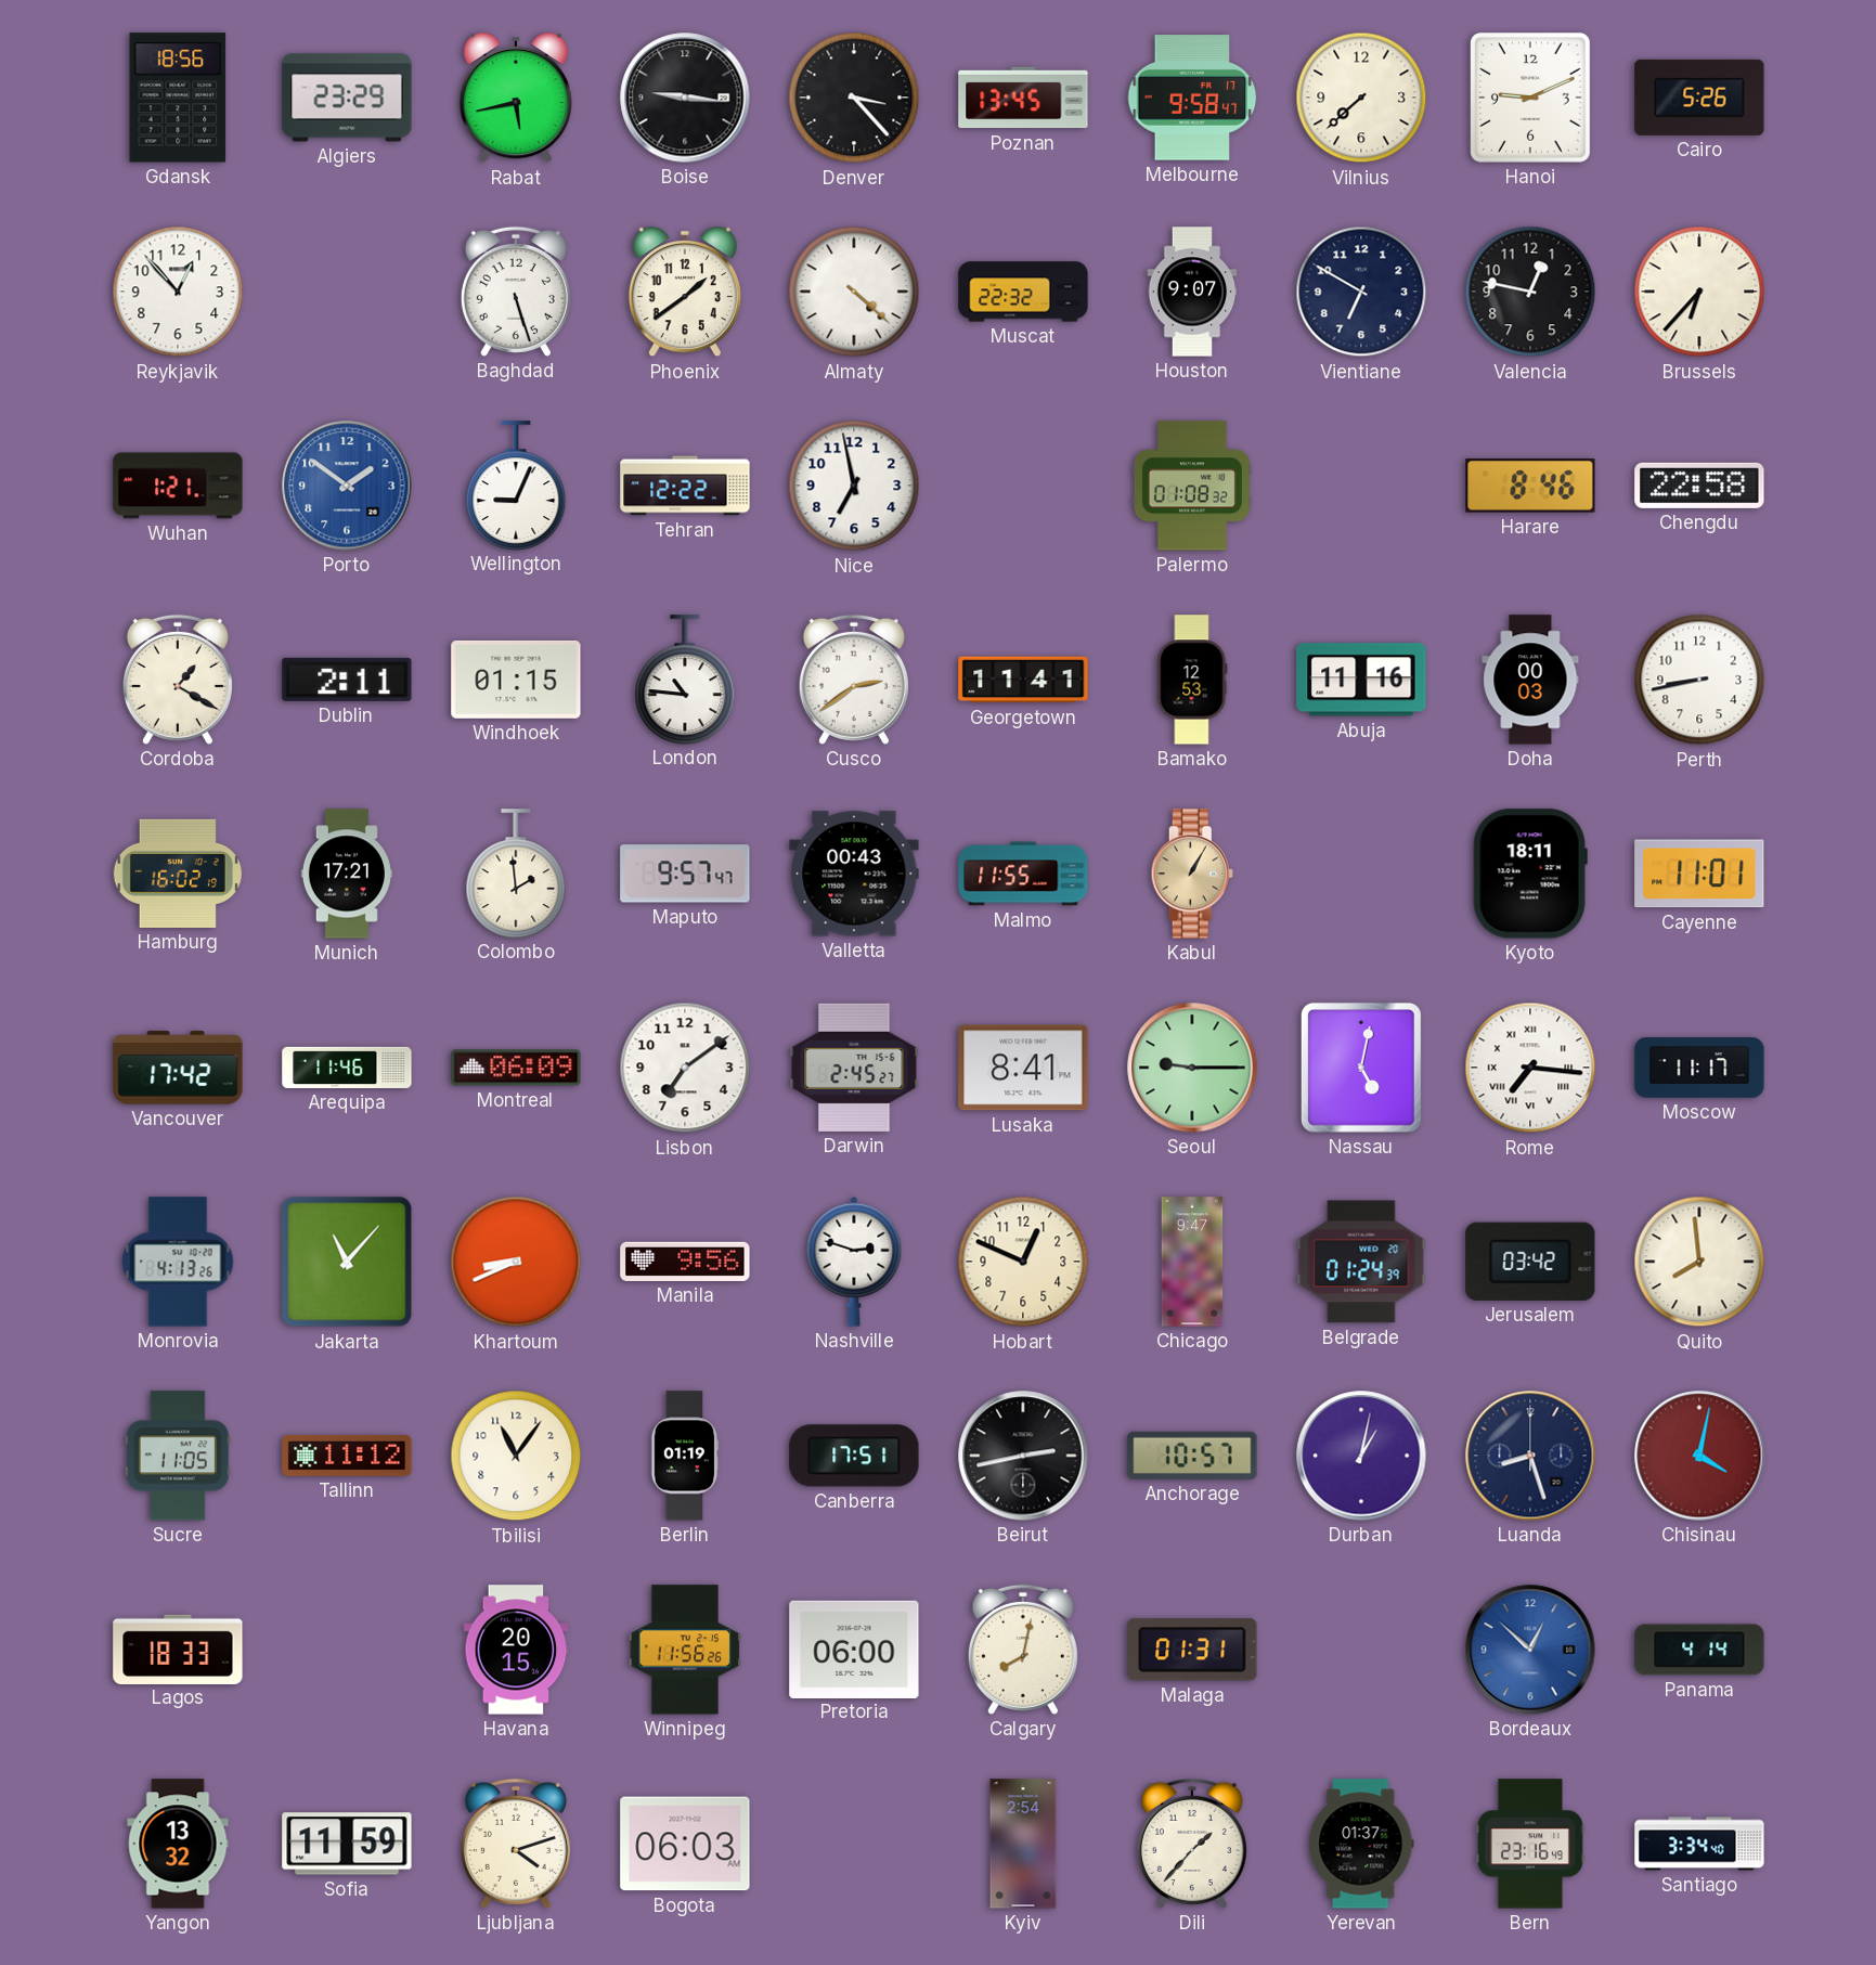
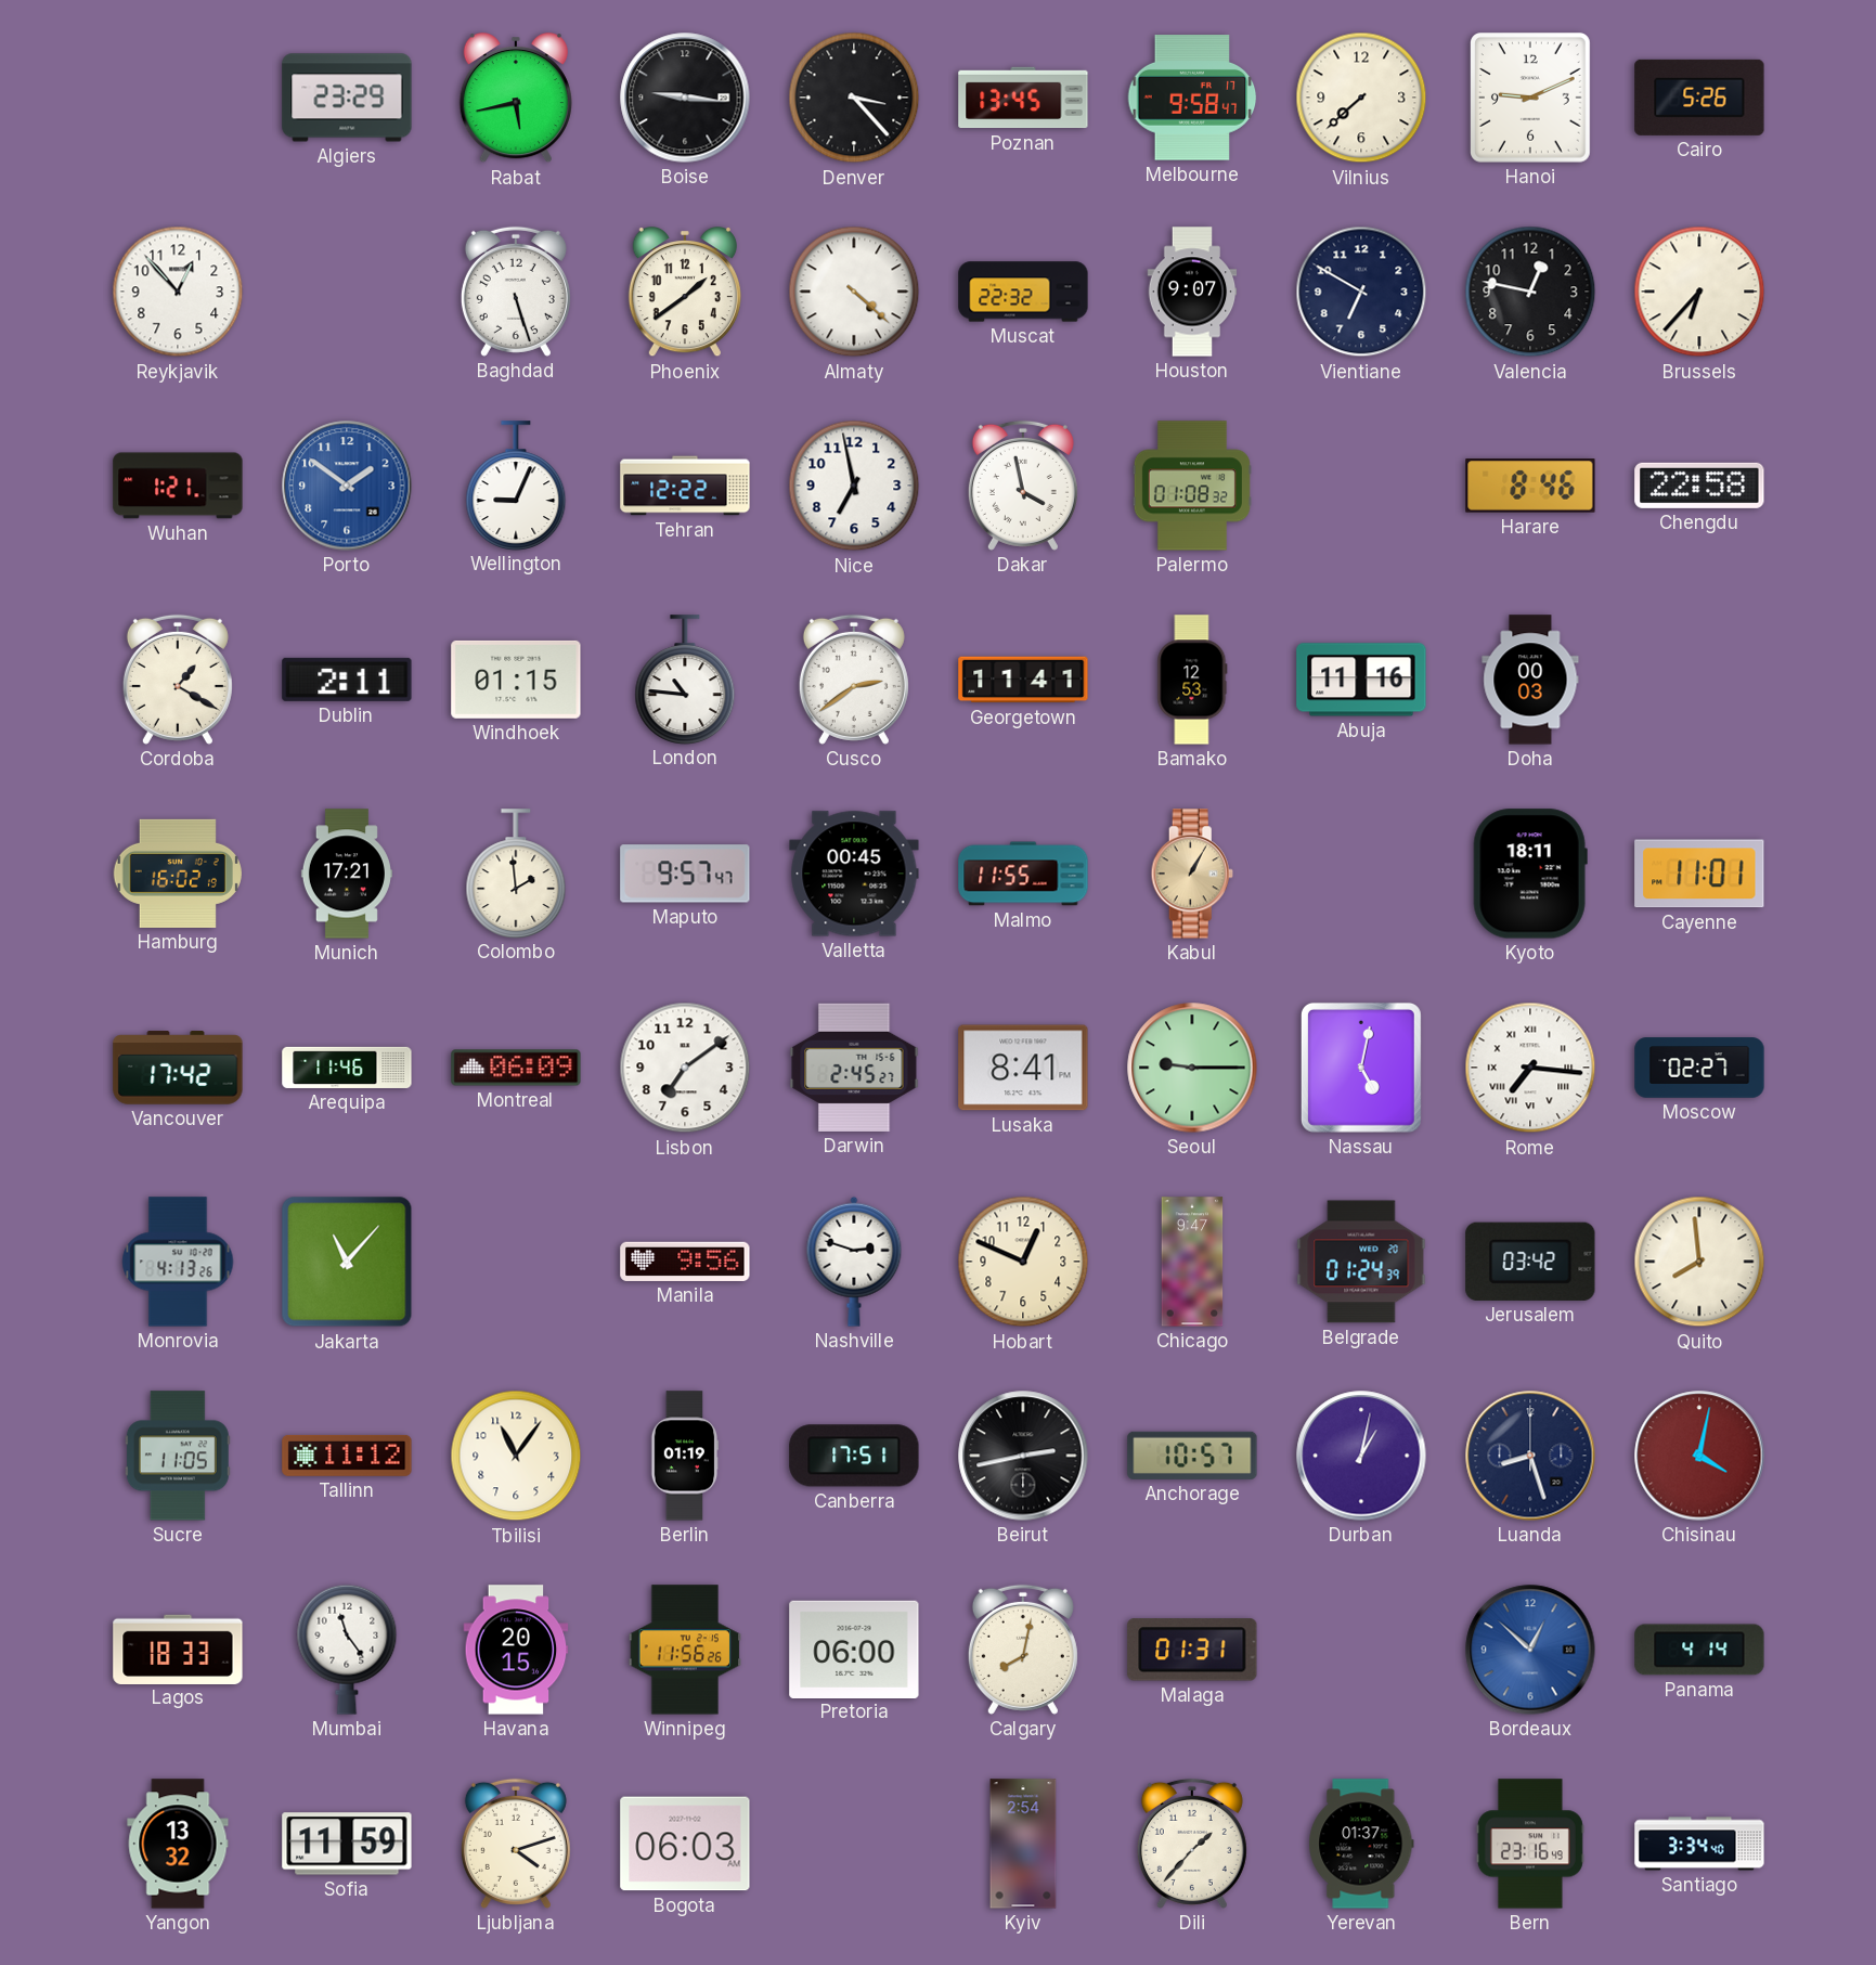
Gdansk: 18:56 -> none (178, 98)
Dakar: none -> 3:58 (1023, 486)
Perth: 8:43 -> none (1699, 680)
Valletta: 00:43 -> 00:45 (854, 874)
Moscow: 11:17 -> 02:27 (1699, 1068)
Khartoum: 8:41 -> none (516, 1262)
Mumbai: none -> 11:24 (347, 1650)
